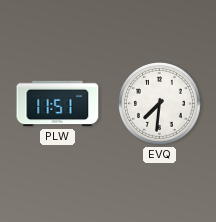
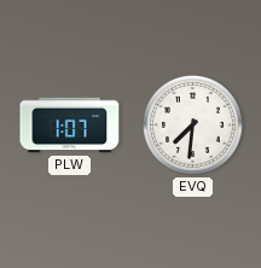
PLW: 11:51 -> 1:07 (70, 126)
